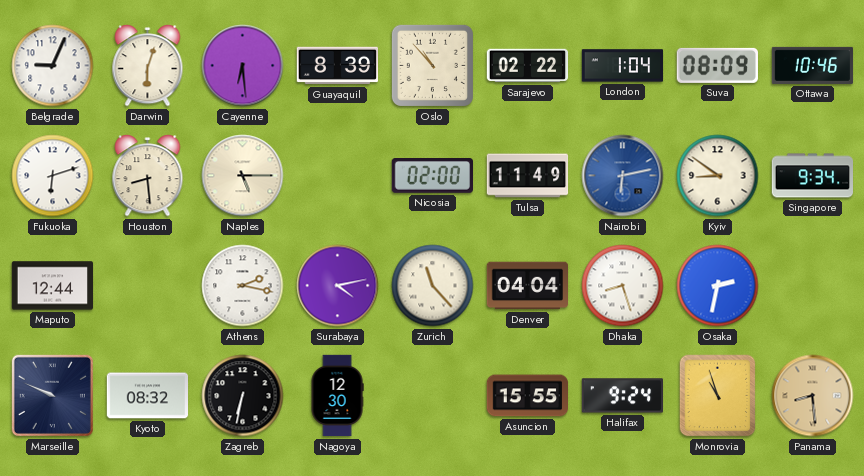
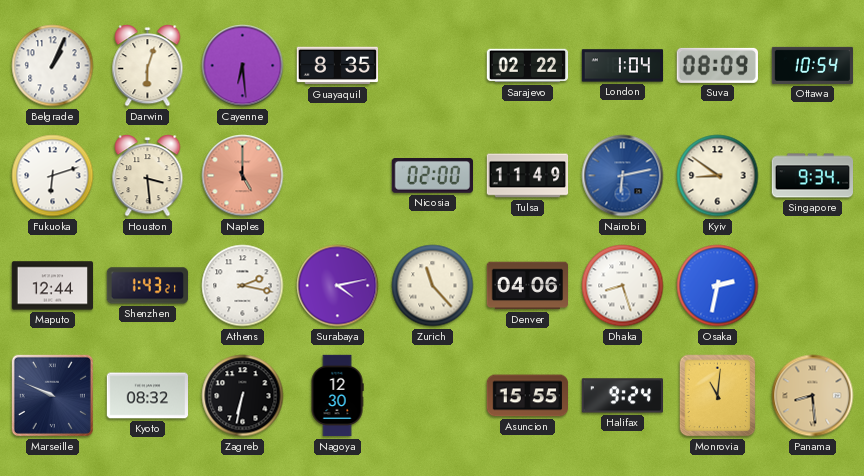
Belgrade: 9:04 -> 1:04 (53, 66)
Guayaquil: 8:39 -> 8:35 (337, 66)
Oslo: 10:53 -> none (432, 65)
Ottawa: 10:46 -> 10:54 (813, 65)
Houston: 8:29 -> 3:29 (148, 176)
Naples: 5:15 -> 5:00 (243, 176)
Naples dial: cream -> salmon (243, 176)
Shenzhen: none -> 1:43 (148, 286)
Denver: 04:04 -> 04:06 (528, 286)
Monrovia: 10:57 -> 11:01 (718, 396)
